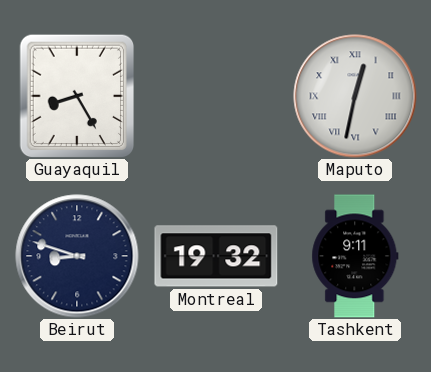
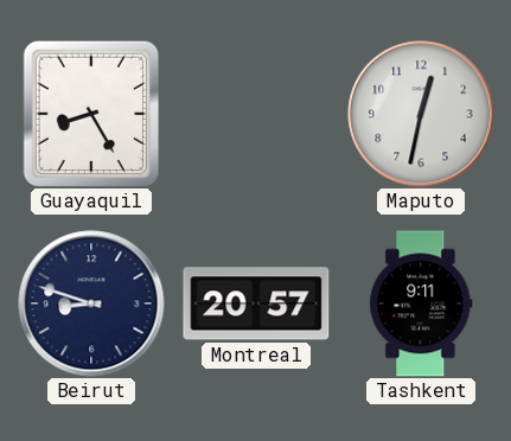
Maputo numerals: Roman -> Arabic (421, 114)
Montreal: 19:32 -> 20:57 (256, 303)
